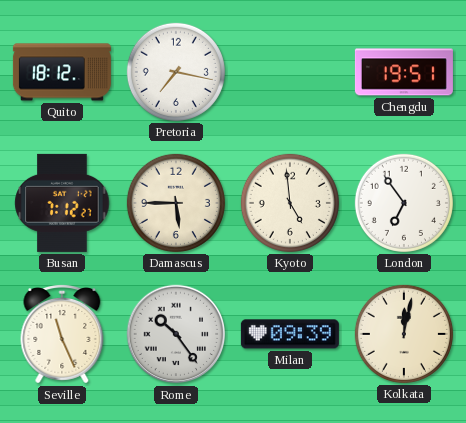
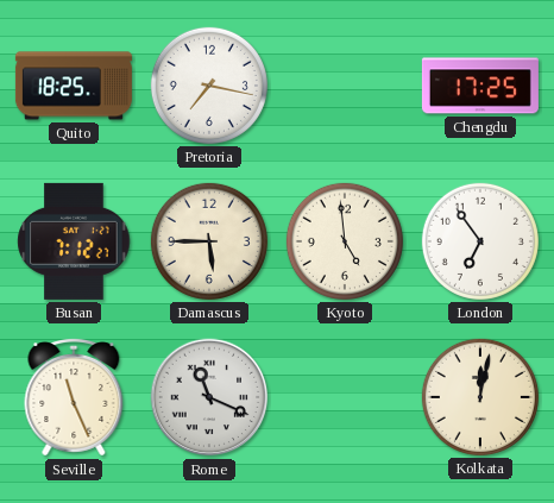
Quito: 18:12 -> 18:25 (74, 86)
Chengdu: 19:51 -> 17:25 (480, 86)
Rome: 10:24 -> 11:19 (209, 397)
Milan: 09:39 -> none (290, 334)
